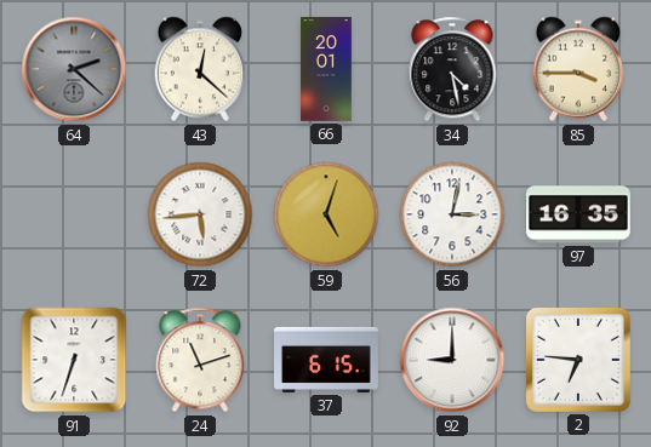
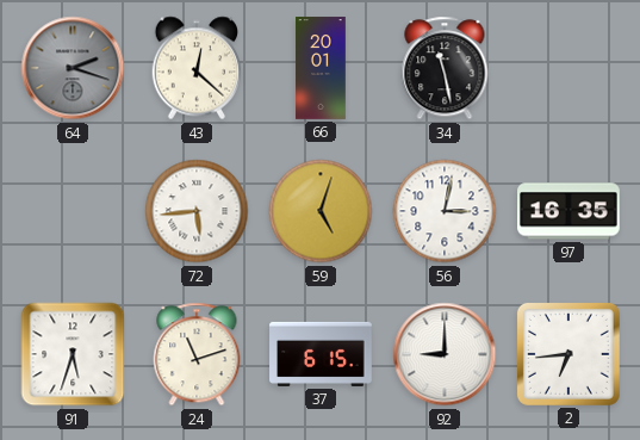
64: 2:22 -> 2:18 (73, 68)
34: 4:28 -> 11:28 (445, 68)
85: 3:45 -> none (578, 69)
91: 6:33 -> 5:33 (73, 354)
2: 6:46 -> 6:44 (568, 354)
